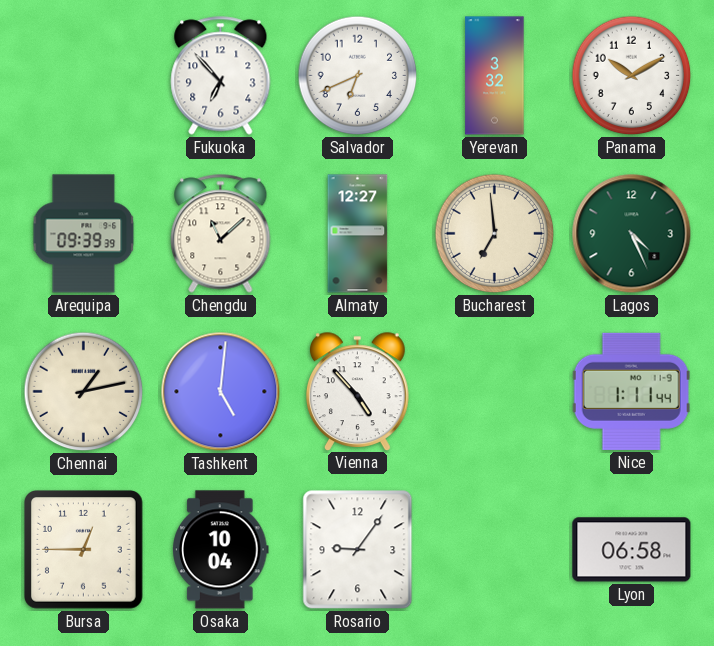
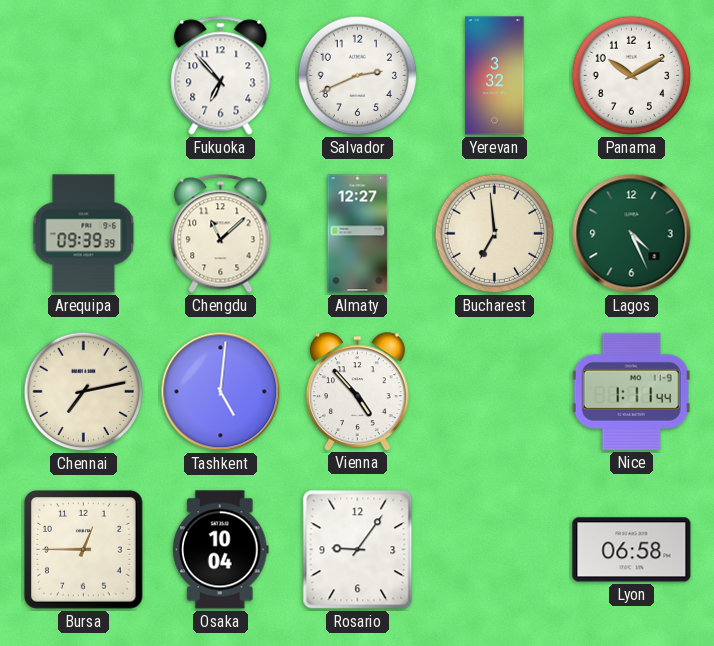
Salvador: 6:41 -> 2:41 (358, 76)
Chennai: 1:13 -> 7:13 (84, 392)
